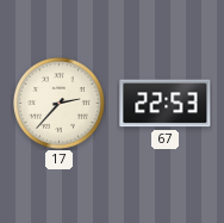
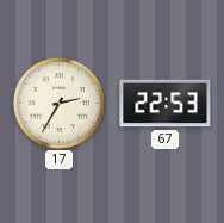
17: 2:37 -> 2:35 (58, 103)
